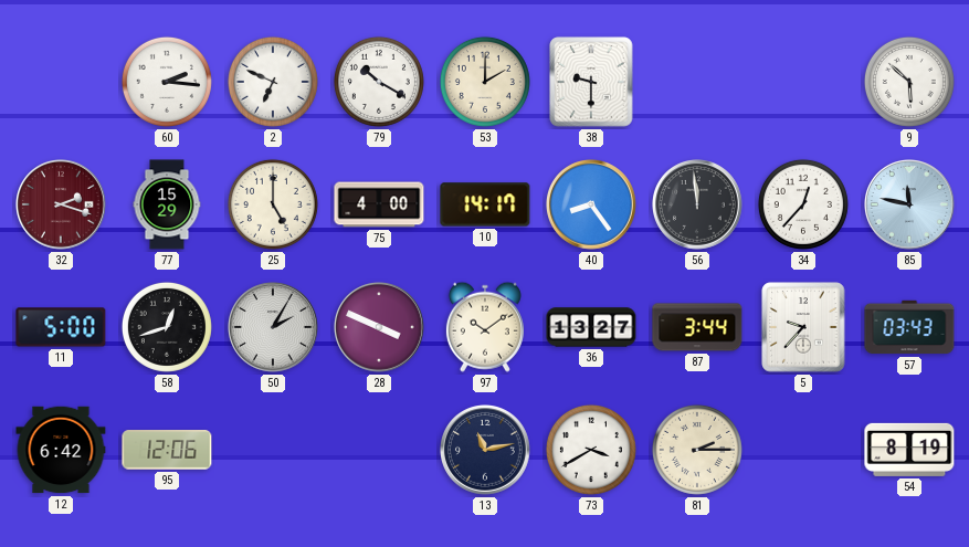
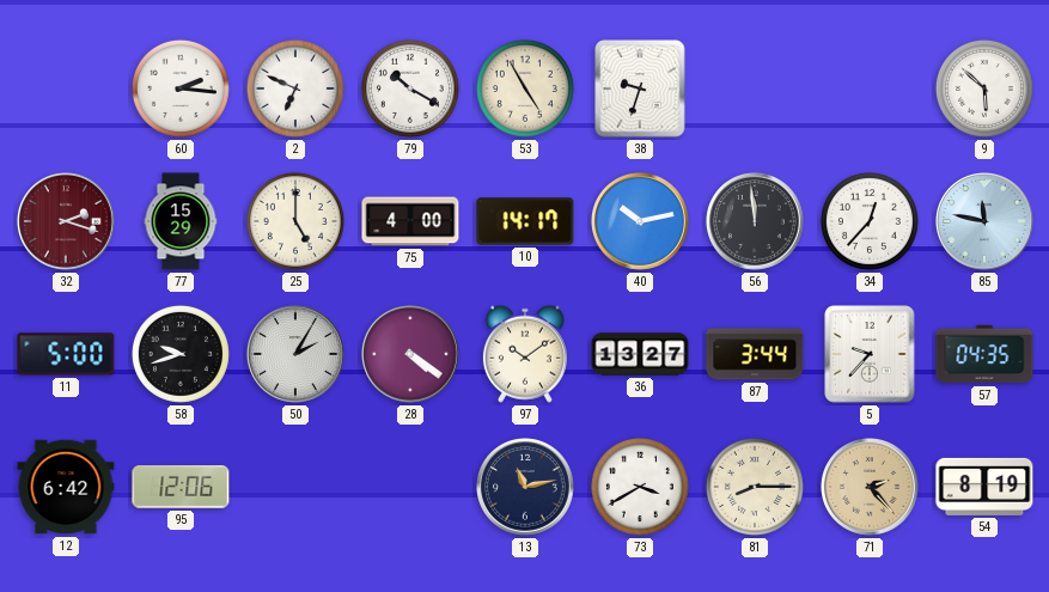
53: 2:00 -> 4:55 (525, 89)
38: 9:30 -> 9:33 (640, 89)
40: 8:24 -> 10:13 (641, 222)
58: 12:42 -> 9:42 (181, 354)
28: 3:49 -> 4:21 (411, 355)
57: 03:43 -> 04:35 (984, 354)
81: 2:15 -> 8:15 (755, 487)
71: none -> 2:23 (871, 488)
